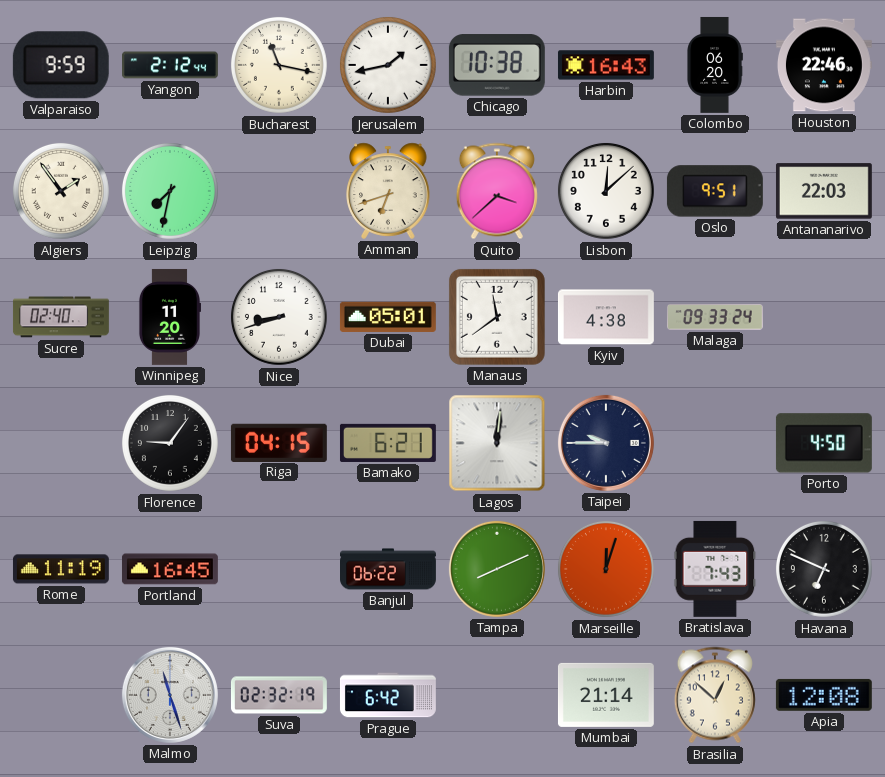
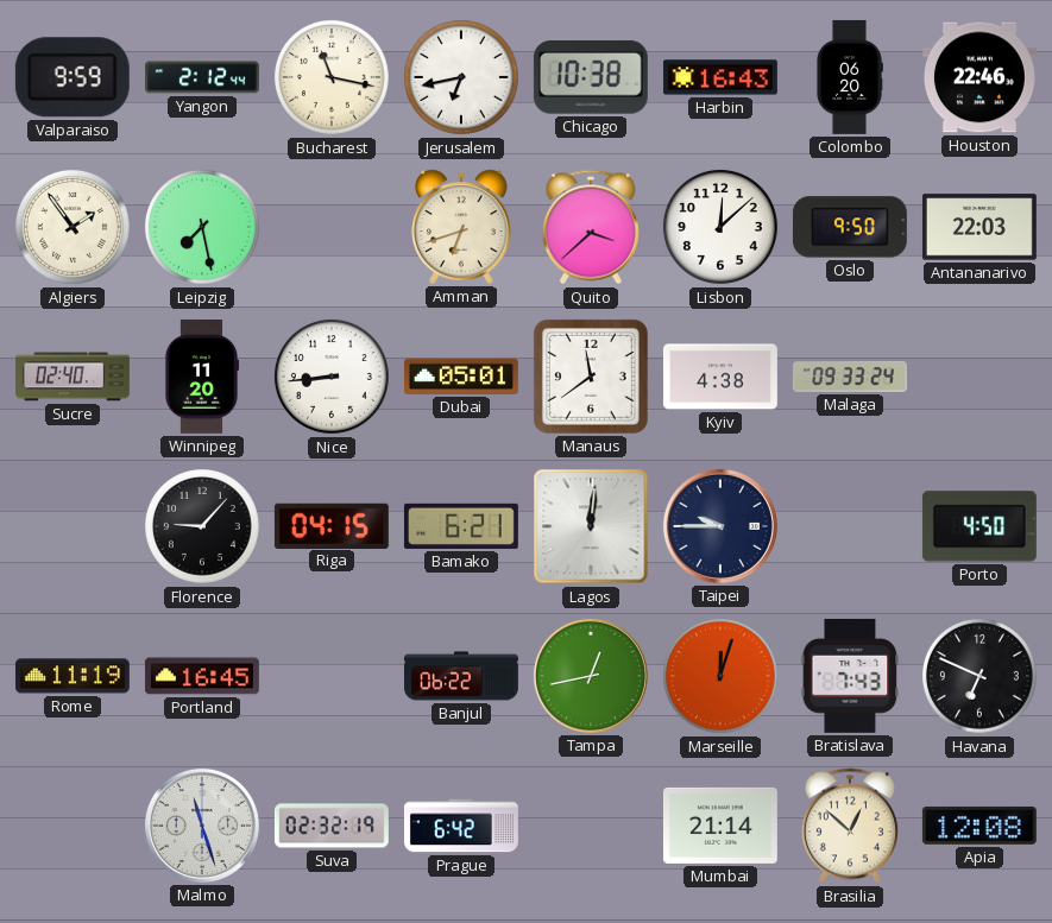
Jerusalem: 1:43 -> 6:43 (461, 77)
Leipzig: 7:32 -> 7:28 (202, 227)
Oslo: 9:51 -> 9:50 (850, 227)
Nice: 8:42 -> 8:44 (332, 377)
Florence: 9:06 -> 9:07 (202, 526)
Tampa: 8:11 -> 12:43 (591, 676)
